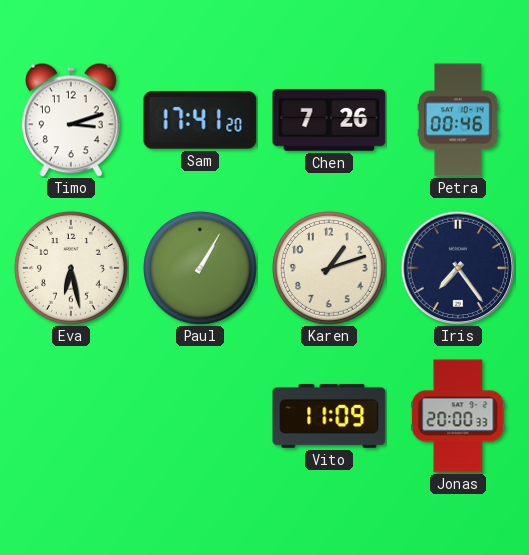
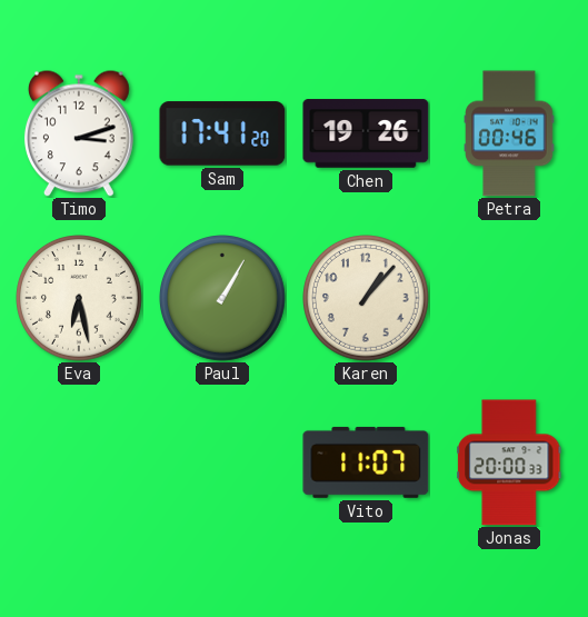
Chen: 7:26 -> 19:26 (366, 133)
Karen: 1:12 -> 1:07 (367, 299)
Iris: 7:24 -> none (458, 268)
Vito: 11:09 -> 11:07 (366, 462)
